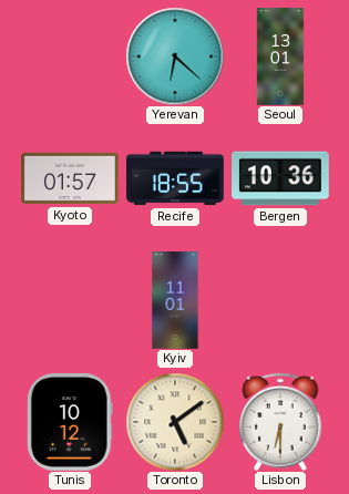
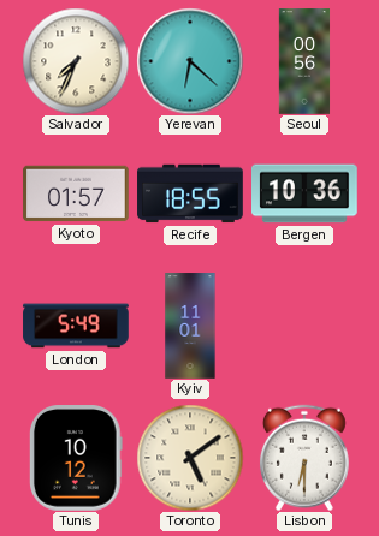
Salvador: none -> 7:34 (76, 61)
Seoul: 13:01 -> 00:56 (304, 61)
London: none -> 5:49 (76, 326)
